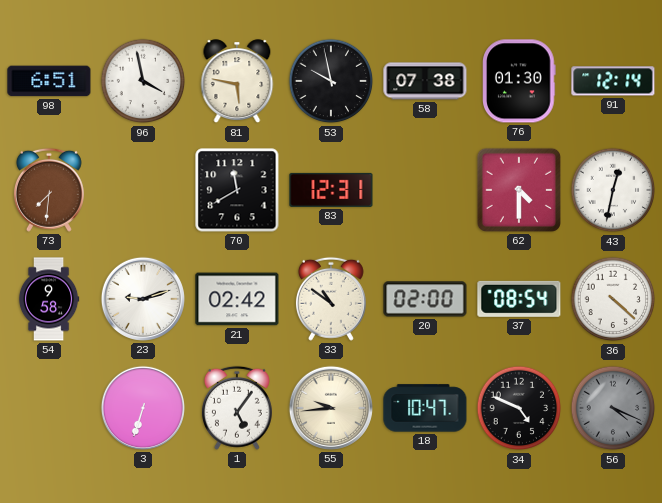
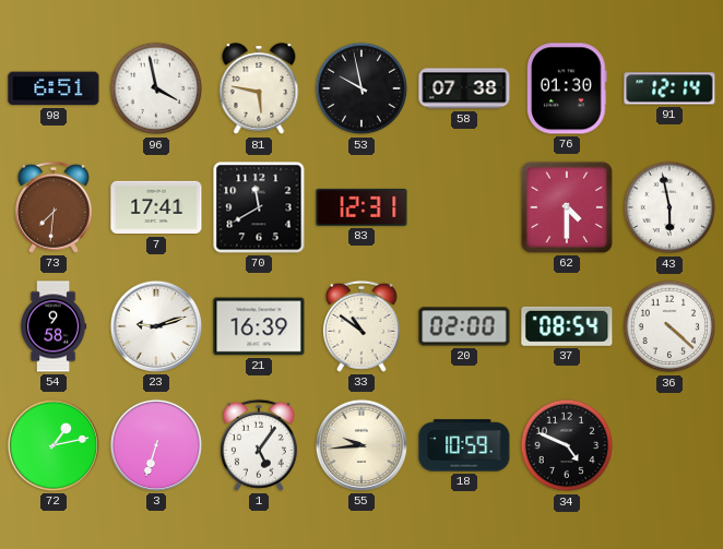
7: none -> 17:41 (156, 207)
43: 12:32 -> 5:58 (669, 207)
21: 02:42 -> 16:39 (259, 326)
72: none -> 1:13 (54, 445)
18: 10:47 -> 10:59 (464, 445)
56: 4:19 -> none (613, 408)
